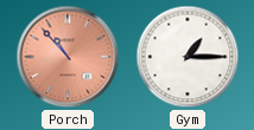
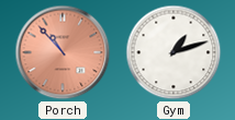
Gym: 1:15 -> 1:12 (174, 52)
